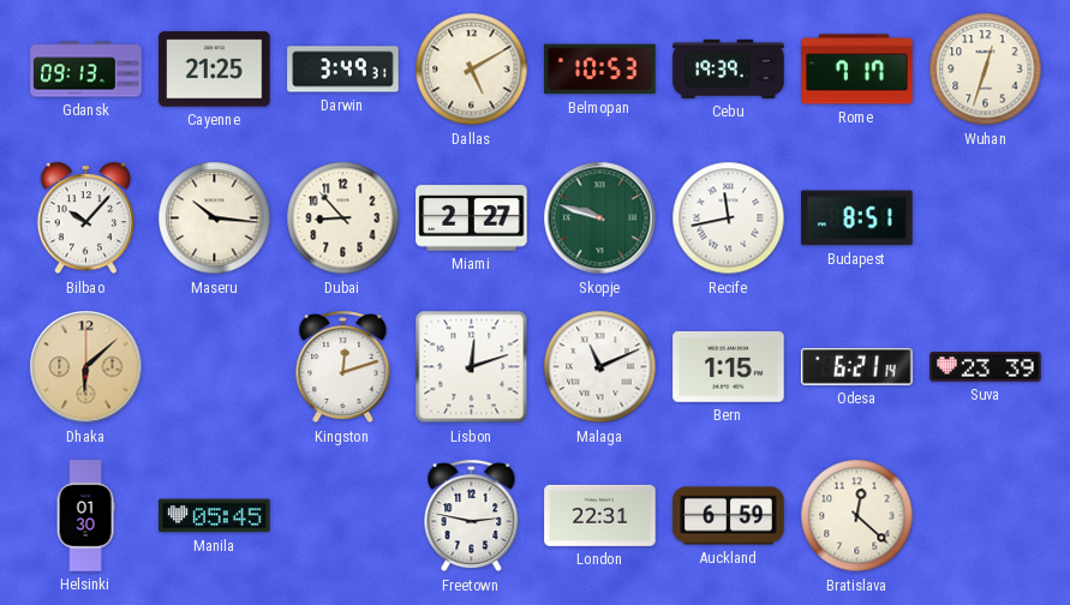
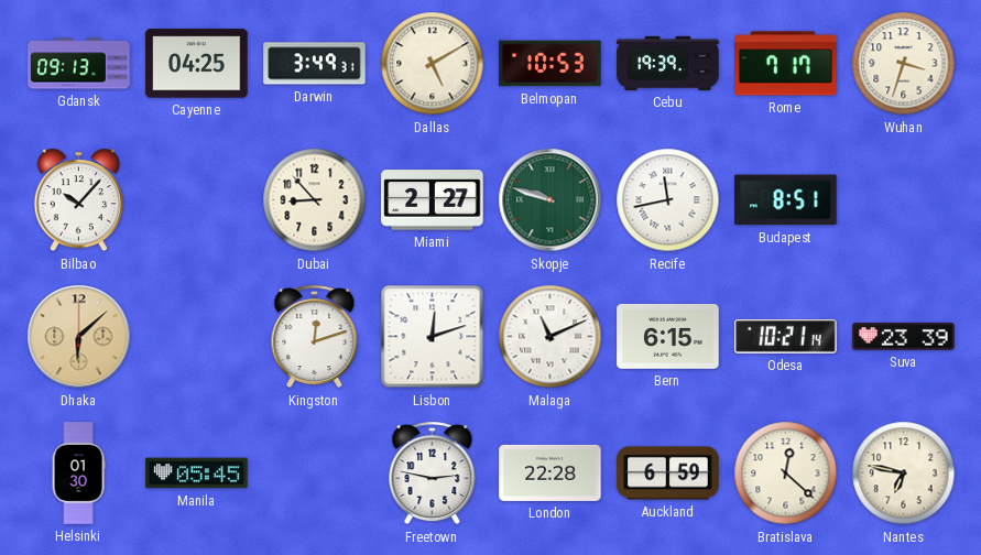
Cayenne: 21:25 -> 04:25 (197, 64)
Wuhan: 12:33 -> 3:33 (904, 64)
Maseru: 10:16 -> none (215, 218)
Bern: 1:15 -> 6:15 (668, 337)
Odesa: 6:21 -> 10:21 (786, 336)
London: 22:31 -> 22:28 (551, 472)
Nantes: none -> 6:47 (904, 474)
